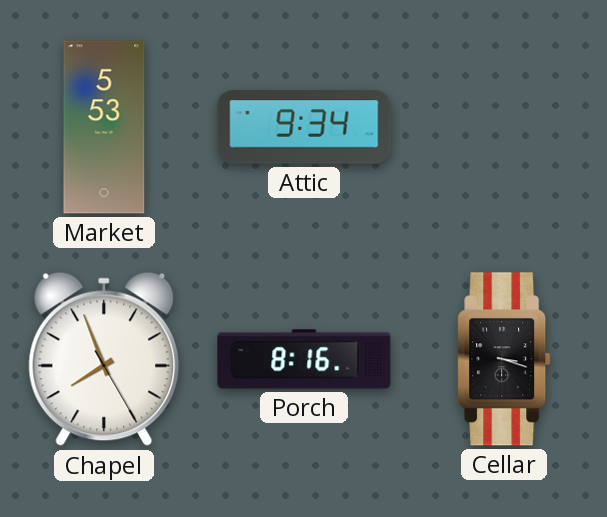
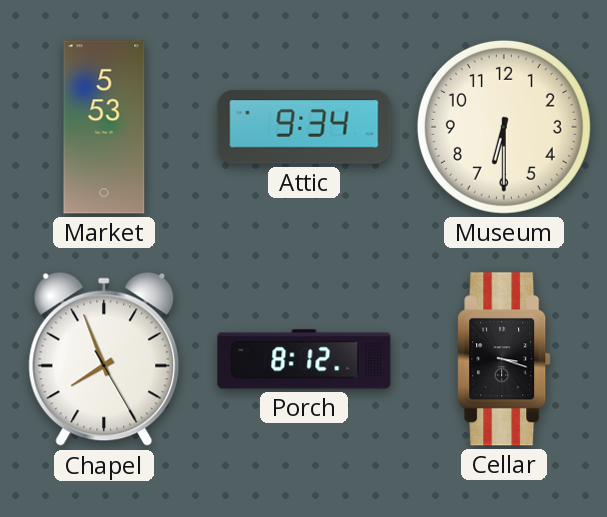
Museum: none -> 6:30 (504, 127)
Porch: 8:16 -> 8:12 (304, 359)
